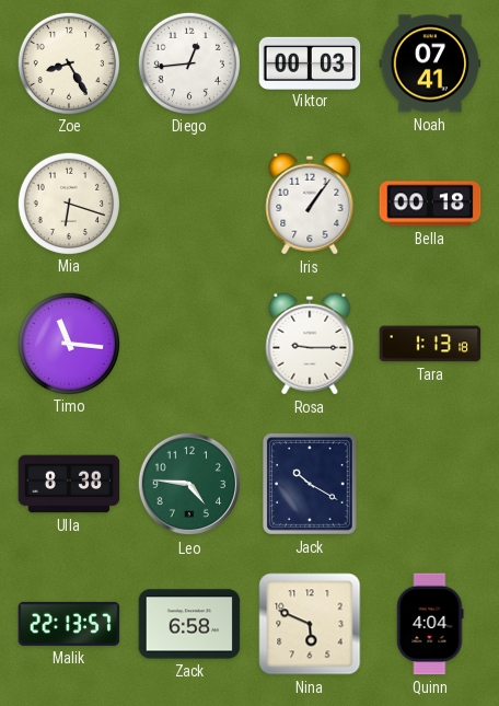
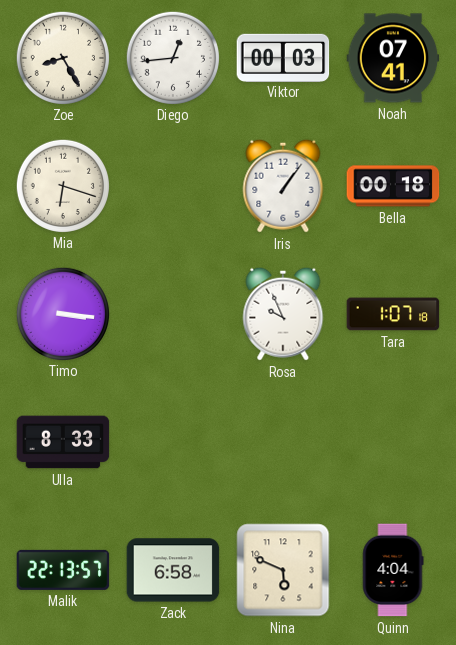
Timo: 11:16 -> 3:16 (62, 313)
Rosa: 9:15 -> 9:56 (283, 314)
Tara: 1:13 -> 1:07 (393, 314)
Ulla: 8:38 -> 8:33 (63, 442)
Leo: 4:46 -> none (189, 484)
Jack: 10:20 -> none (311, 485)
